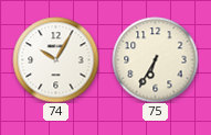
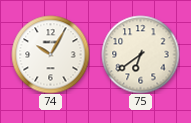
75: 6:35 -> 6:39 (140, 54)
